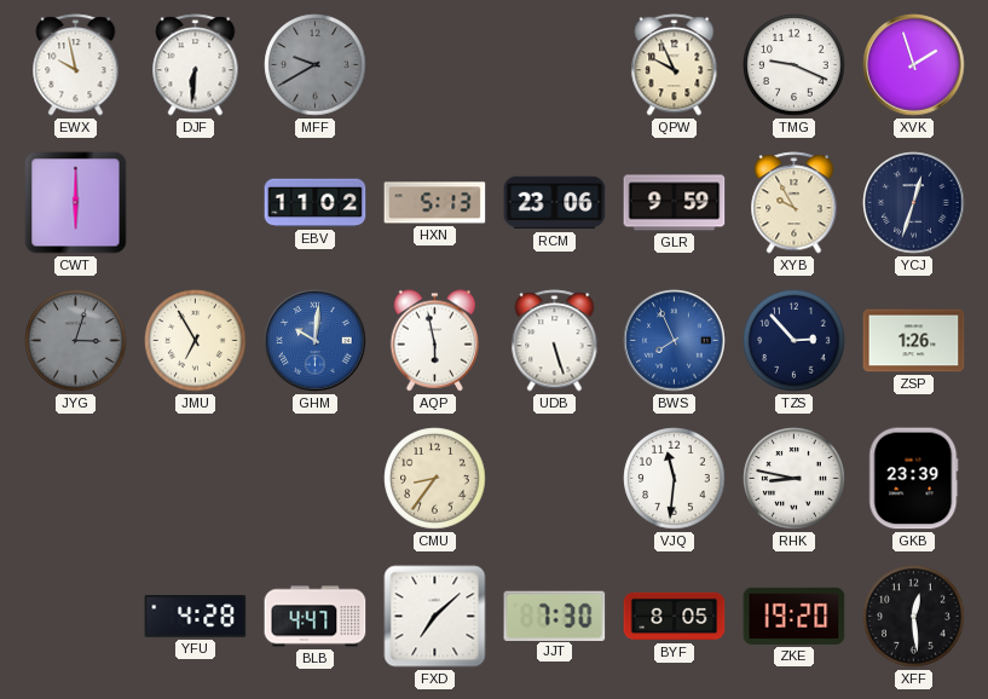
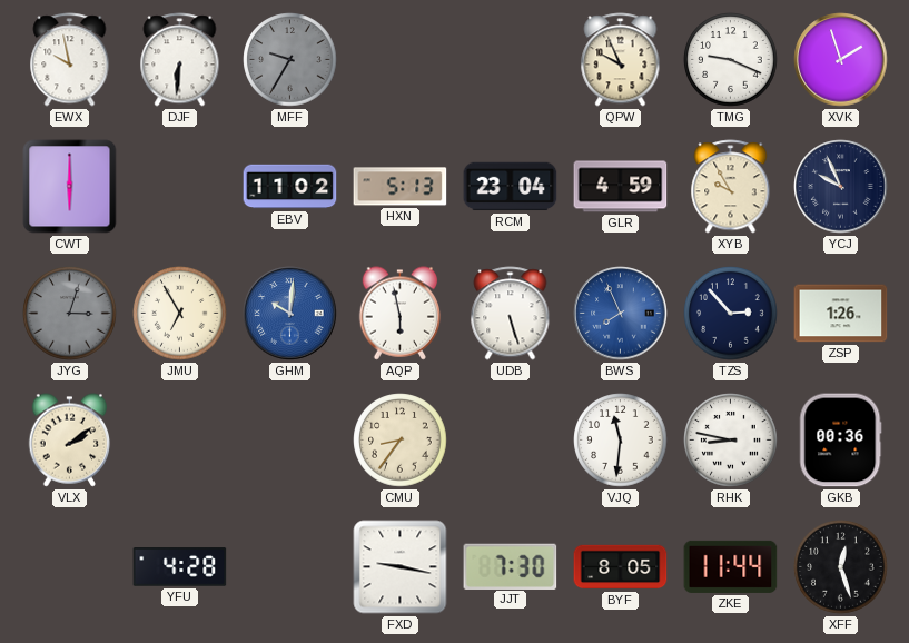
MFF: 9:40 -> 9:35 (290, 60)
RCM: 23:06 -> 23:04 (511, 187)
GLR: 9:59 -> 4:59 (621, 187)
YCJ: 12:33 -> 9:56 (841, 187)
VLX: none -> 2:09 (70, 441)
GKB: 23:39 -> 00:36 (841, 441)
BLB: 4:47 -> none (316, 617)
FXD: 7:08 -> 9:17 (401, 567)
ZKE: 19:20 -> 11:44 (731, 566)
XFF: 12:29 -> 12:27 (841, 567)
